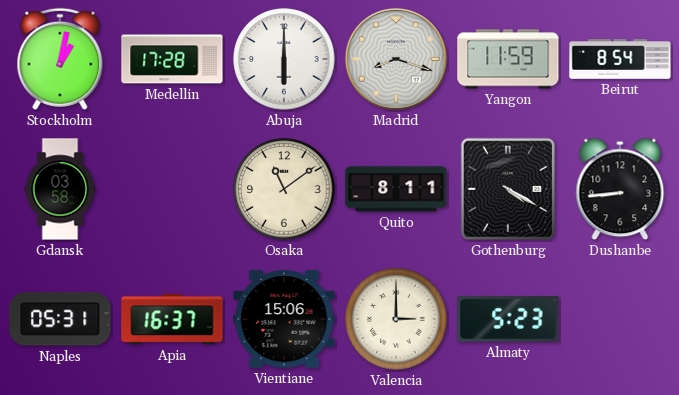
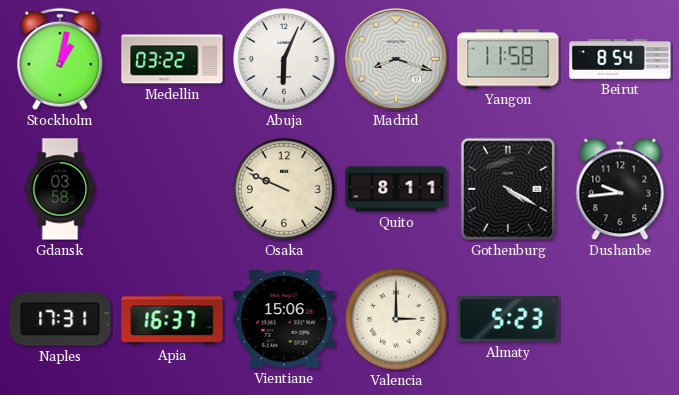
Medellin: 17:28 -> 03:22 (172, 59)
Abuja: 6:00 -> 6:04 (284, 59)
Yangon: 11:59 -> 11:58 (508, 59)
Osaka: 11:09 -> 9:49 (284, 189)
Dushanbe: 8:44 -> 9:44 (620, 189)
Naples: 05:31 -> 17:31 (60, 319)
